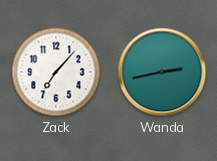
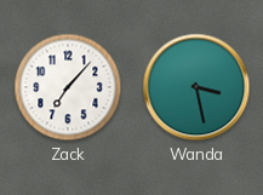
Wanda: 2:43 -> 3:28 (196, 87)
